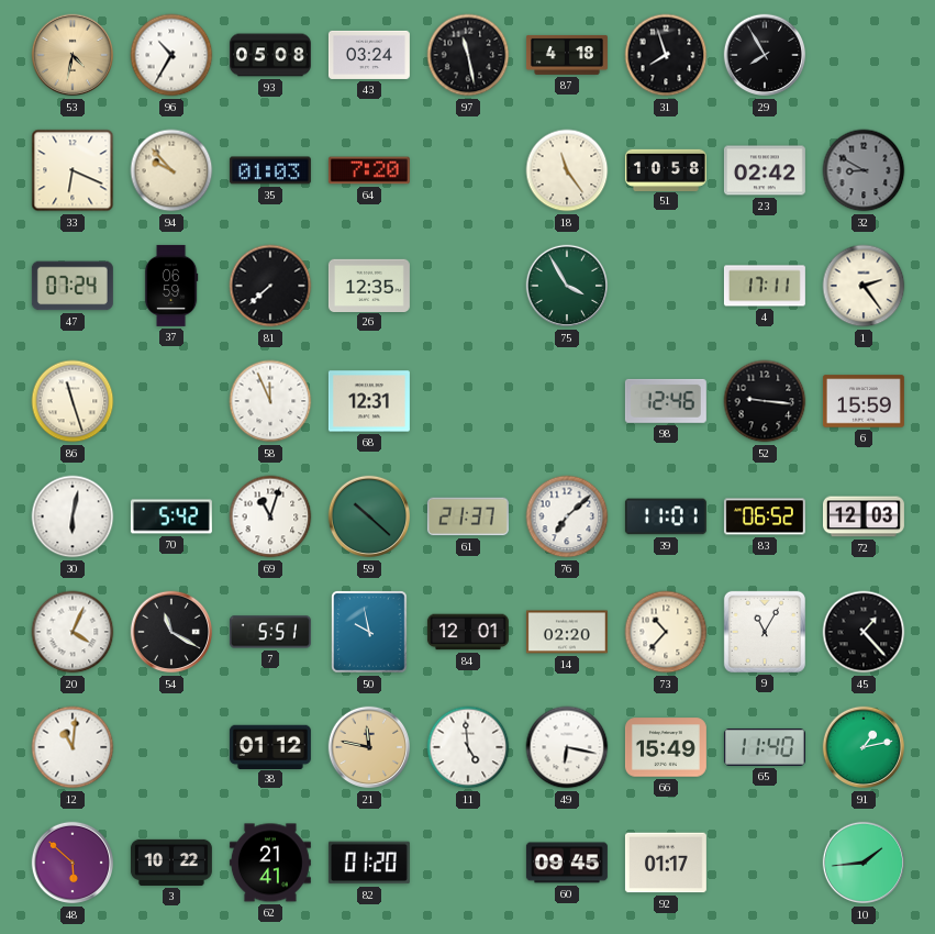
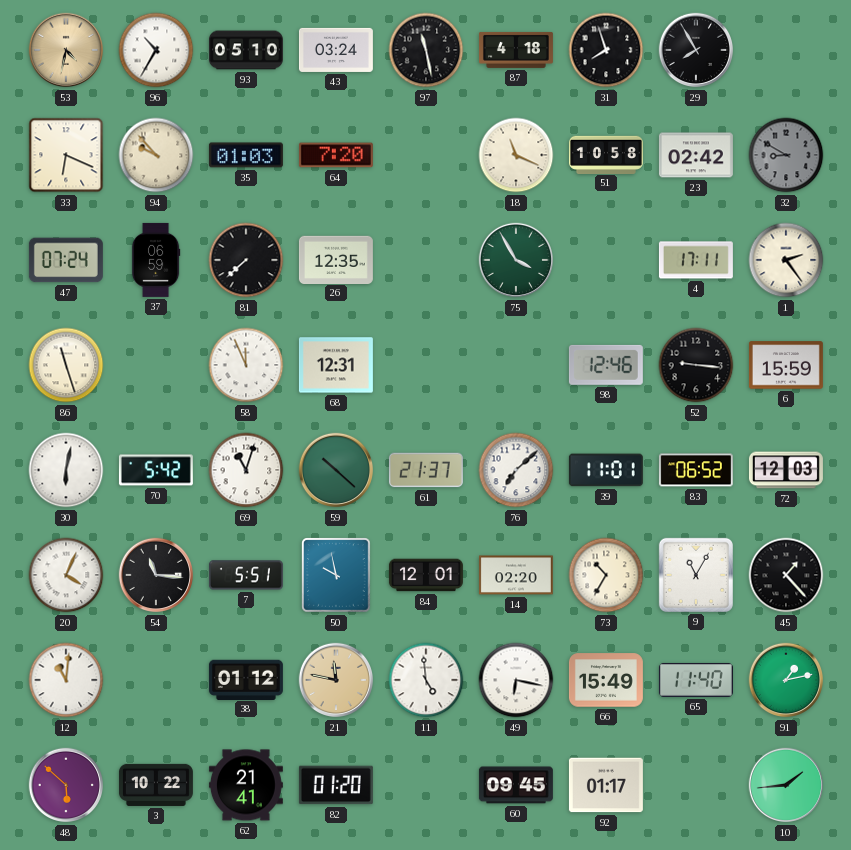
93: 05:08 -> 05:10 (246, 50)
18: 11:24 -> 11:19 (516, 155)
54: 11:20 -> 11:16 (156, 575)
73: 10:37 -> 10:35 (606, 575)
